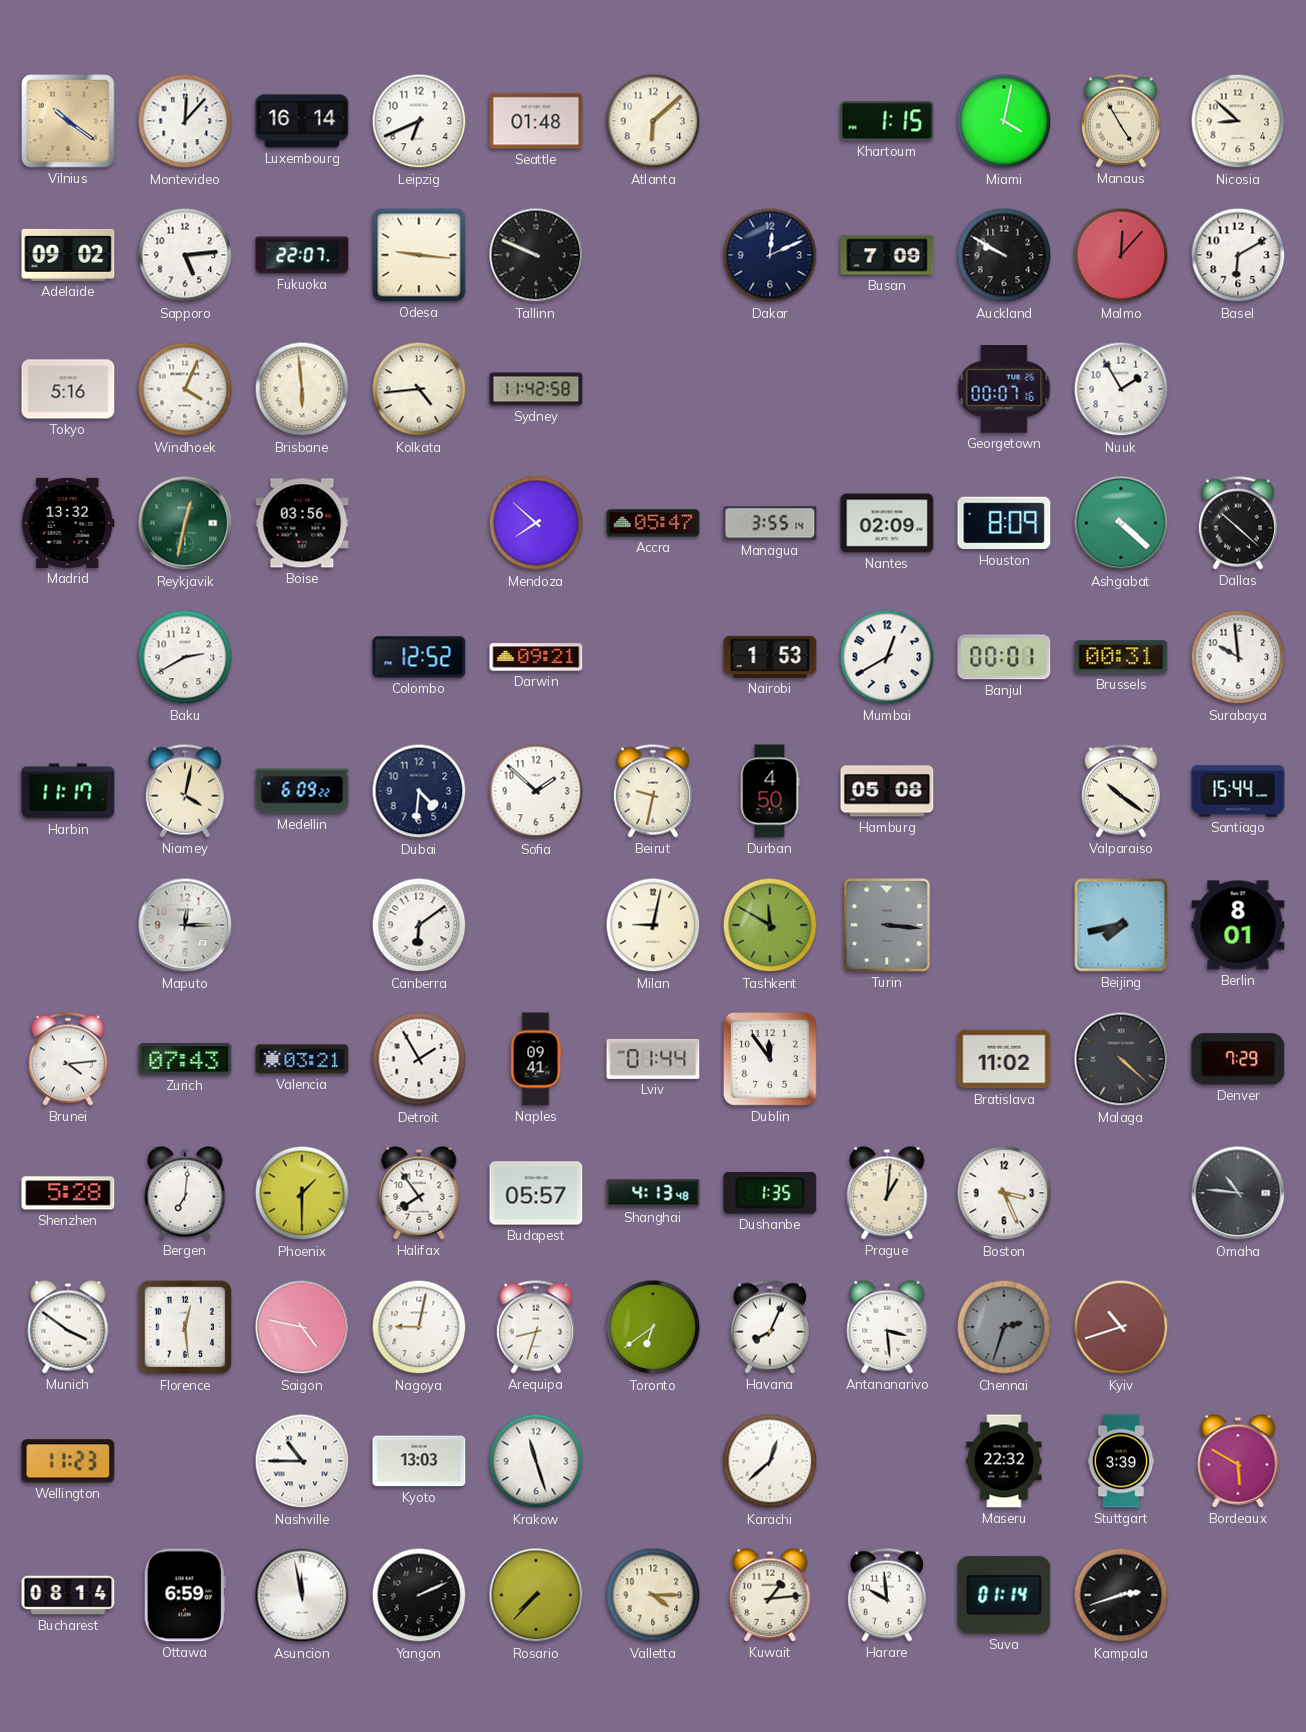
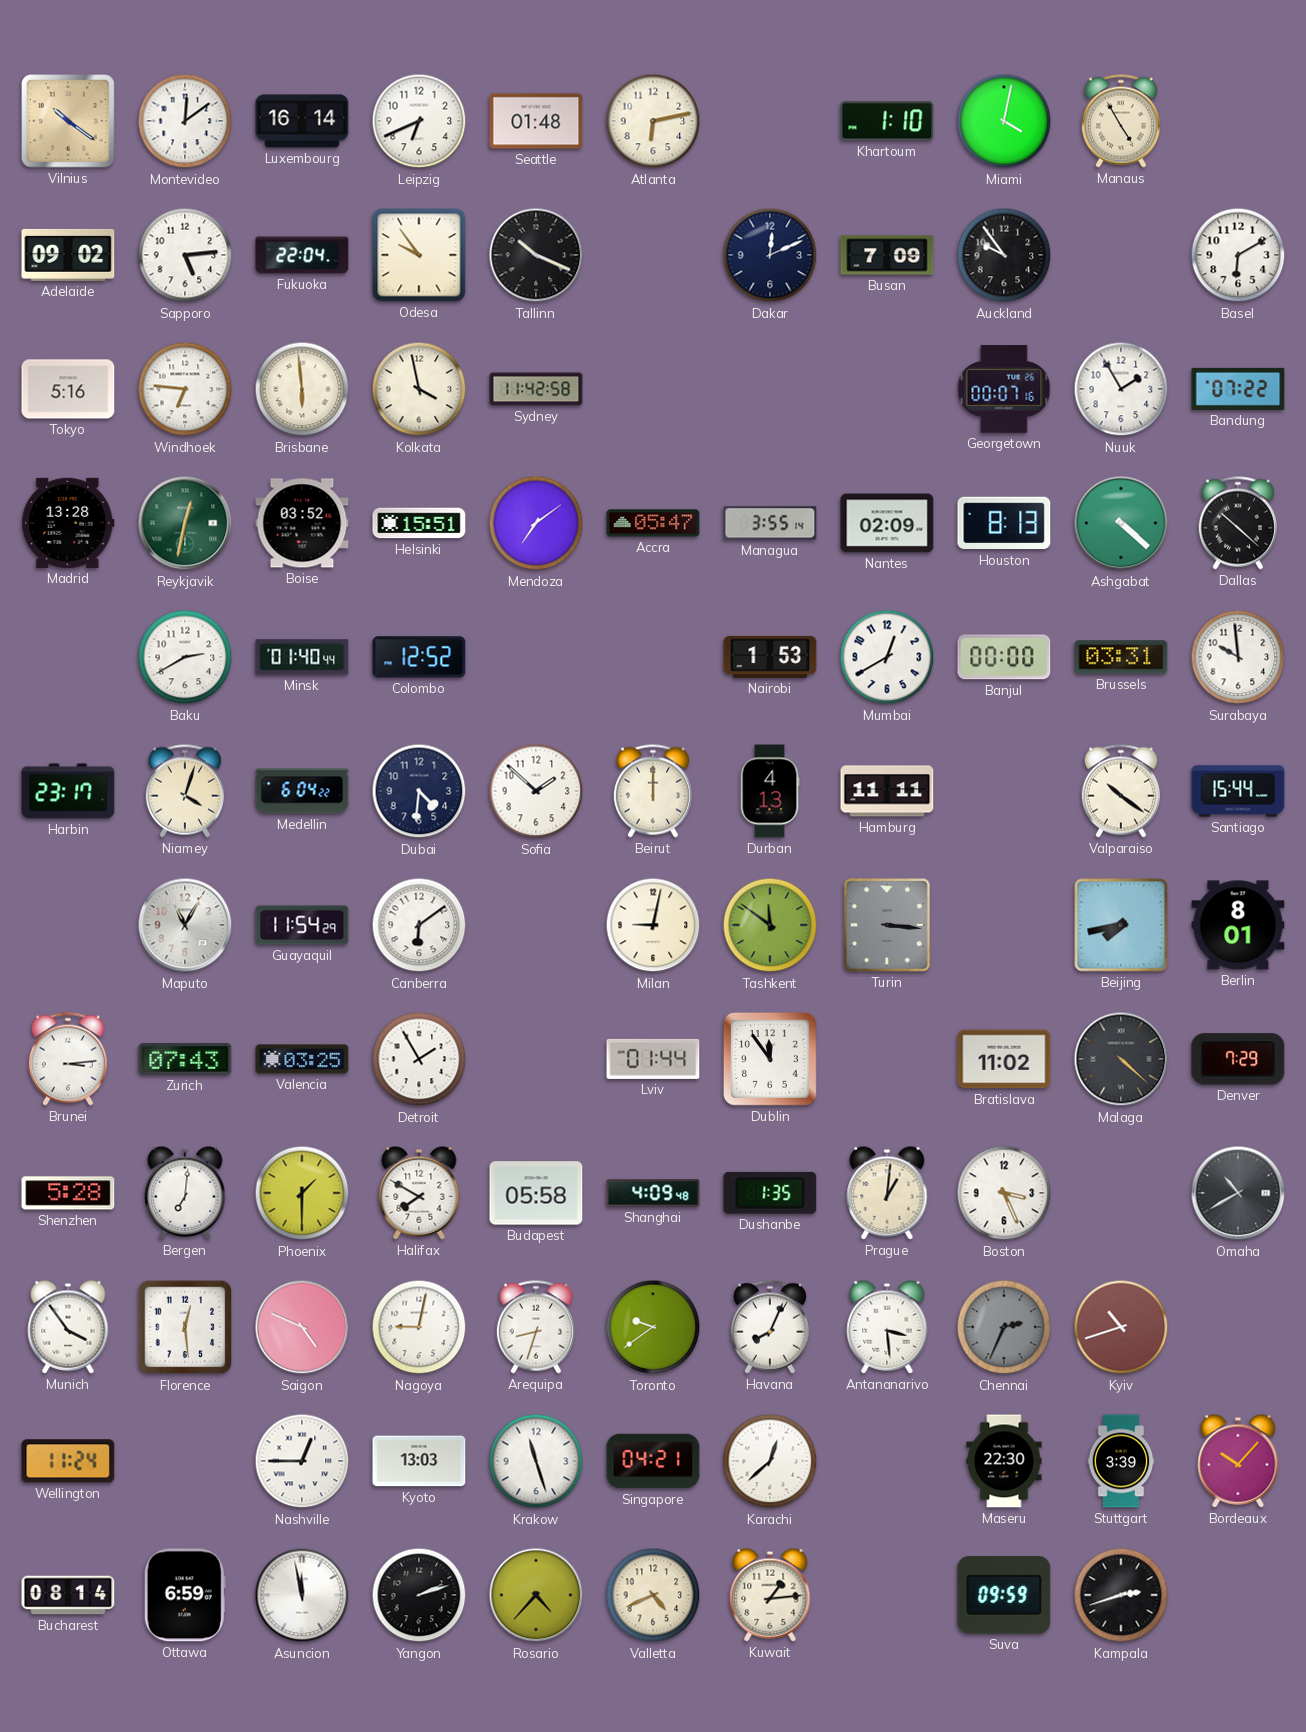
Montevideo: 12:07 -> 12:09 (185, 121)
Atlanta: 6:08 -> 6:13 (653, 121)
Khartoum: 1:15 -> 1:10 (887, 121)
Nicosia: 8:52 -> none (1238, 121)
Fukuoka: 22:07 -> 22:04 (302, 255)
Odesa: 9:16 -> 9:54 (419, 255)
Tallinn: 9:49 -> 10:19 (536, 255)
Auckland: 9:50 -> 9:54 (1004, 255)
Malmo: 12:07 -> none (1121, 255)
Windhoek: 4:04 -> 6:46 (185, 389)
Kolkata: 4:44 -> 3:58 (419, 389)
Bandung: none -> 07:22 (1238, 389)
Madrid: 13:32 -> 13:28 (68, 523)
Boise: 03:56 -> 03:52 (302, 523)
Helsinki: none -> 15:51 (419, 523)
Mendoza: 7:52 -> 7:09 (536, 523)
Houston: 8:09 -> 8:13 (1004, 523)
Minsk: none -> 01:40 (302, 657)
Darwin: 09:21 -> none (536, 657)
Banjul: 00:01 -> 00:00 (1004, 657)
Brussels: 00:31 -> 03:31 (1121, 657)
Harbin: 11:17 -> 23:17 (68, 791)
Niamey: 4:02 -> 4:03 (185, 791)
Medellin: 6:09 -> 6:04 (302, 791)
Beirut: 9:32 -> 12:00 (653, 791)
Durban: 4:50 -> 4:13 (770, 791)
Hamburg: 05:08 -> 11:11 (887, 791)
Maputo: 12:15 -> 11:05 (185, 925)
Guayaquil: none -> 11:54 (302, 925)
Tashkent: 11:50 -> 11:51 (770, 925)
Brunei: 4:14 -> 3:14 (68, 1059)
Valencia: 03:21 -> 03:25 (302, 1059)
Naples: 09:41 -> none (536, 1059)
Halifax: 7:54 -> 7:50 (419, 1193)
Budapest: 05:57 -> 05:58 (536, 1193)
Shanghai: 4:13 -> 4:09 (653, 1193)
Omaha: 10:46 -> 10:40 (1238, 1193)
Munich: 3:51 -> 3:54 (68, 1327)
Saigon: 4:47 -> 4:49 (302, 1327)
Toronto: 6:39 -> 9:39 (653, 1327)
Chennai: 2:33 -> 2:34 (1004, 1327)
Wellington: 11:23 -> 11:24 (68, 1461)
Nashville: 10:45 -> 12:45 (302, 1461)
Singapore: none -> 04:21 (653, 1461)
Maseru: 22:32 -> 22:30 (1004, 1461)
Bordeaux: 5:50 -> 10:07 (1238, 1461)
Yangon: 2:11 -> 2:12 (419, 1595)
Rosario: 7:37 -> 4:37 (536, 1595)
Valletta: 4:15 -> 4:41 (653, 1595)
Harare: 9:59 -> none (887, 1595)
Suva: 01:14 -> 09:59 (1004, 1595)
